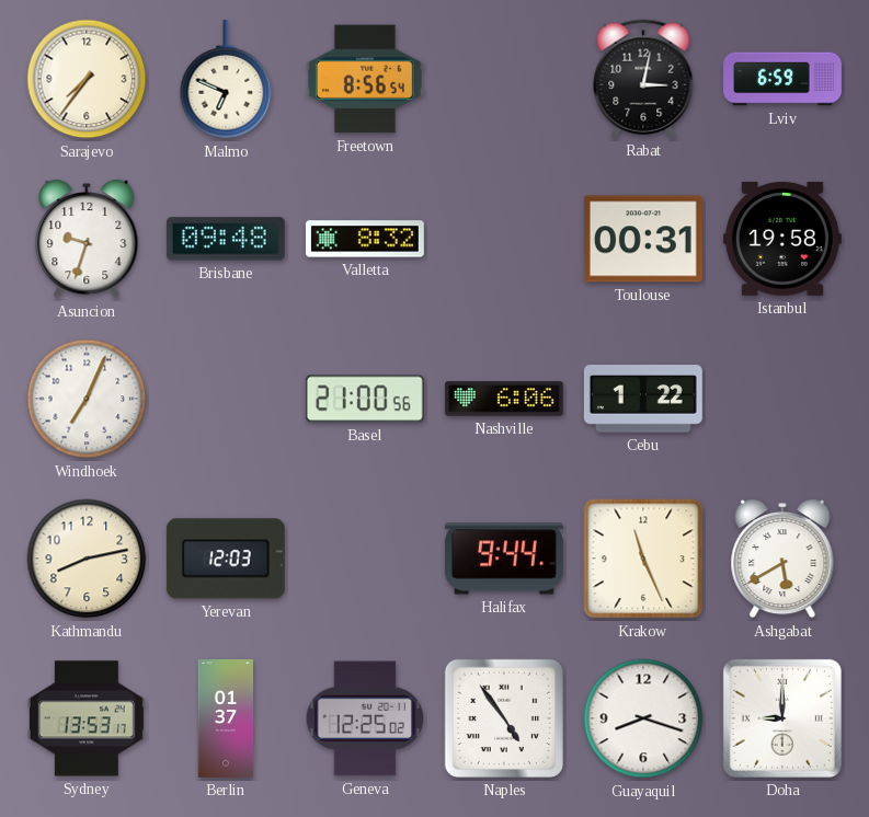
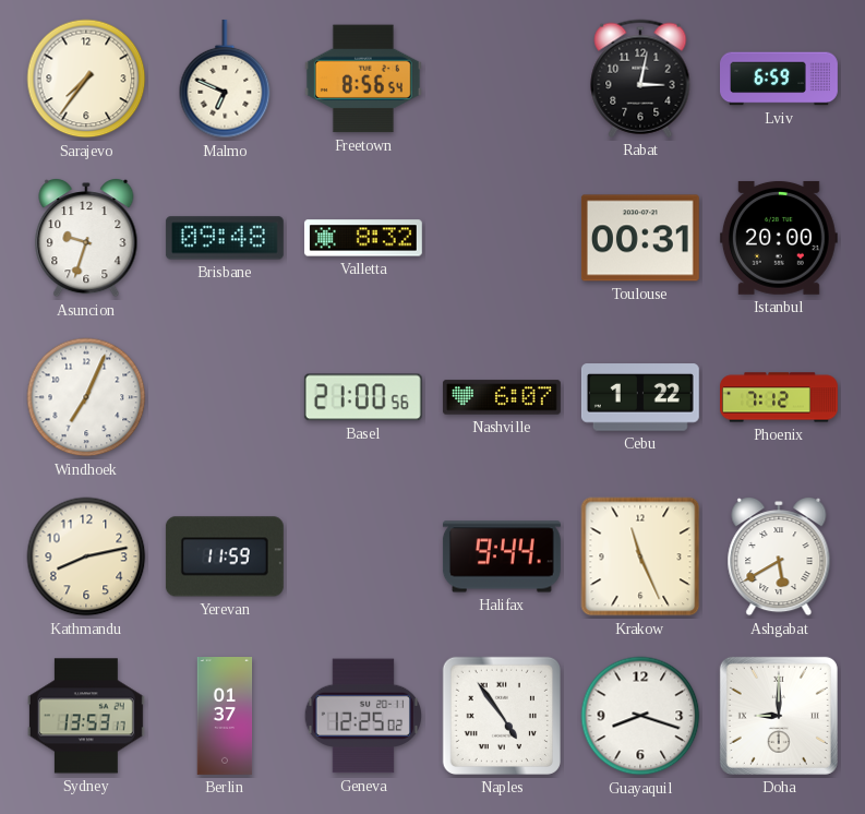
Istanbul: 19:58 -> 20:00 (779, 238)
Nashville: 6:06 -> 6:07 (502, 397)
Phoenix: none -> 7:12 (780, 397)
Yerevan: 12:03 -> 11:59 (225, 556)
